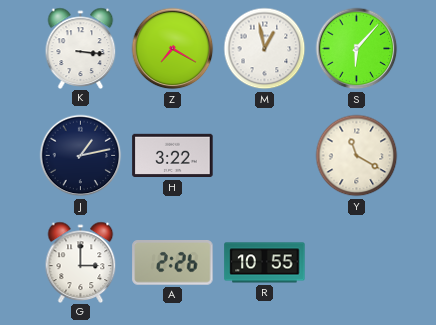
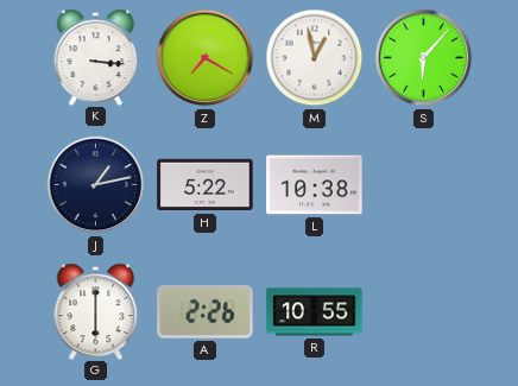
H: 3:22 -> 5:22 (206, 185)
L: none -> 10:38 (315, 185)
Y: 11:20 -> none (357, 156)
G: 3:00 -> 6:00 (96, 311)
